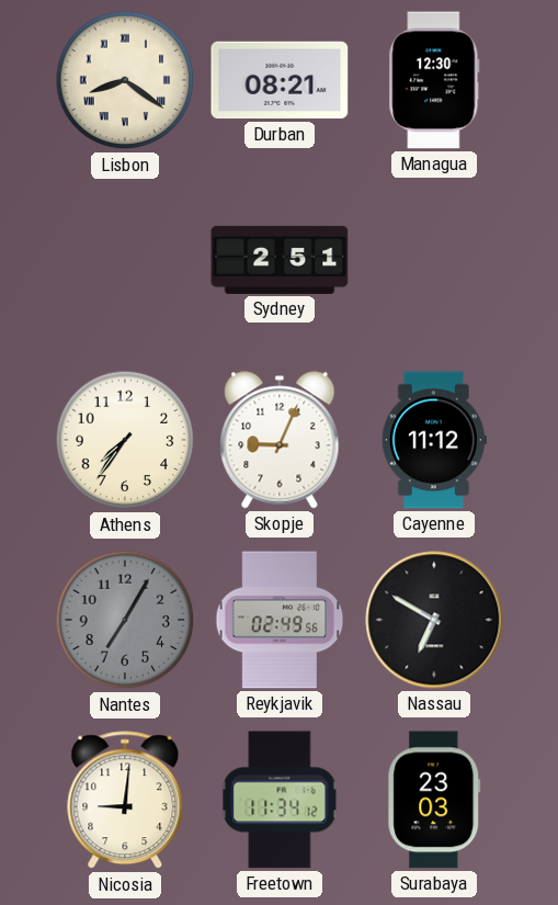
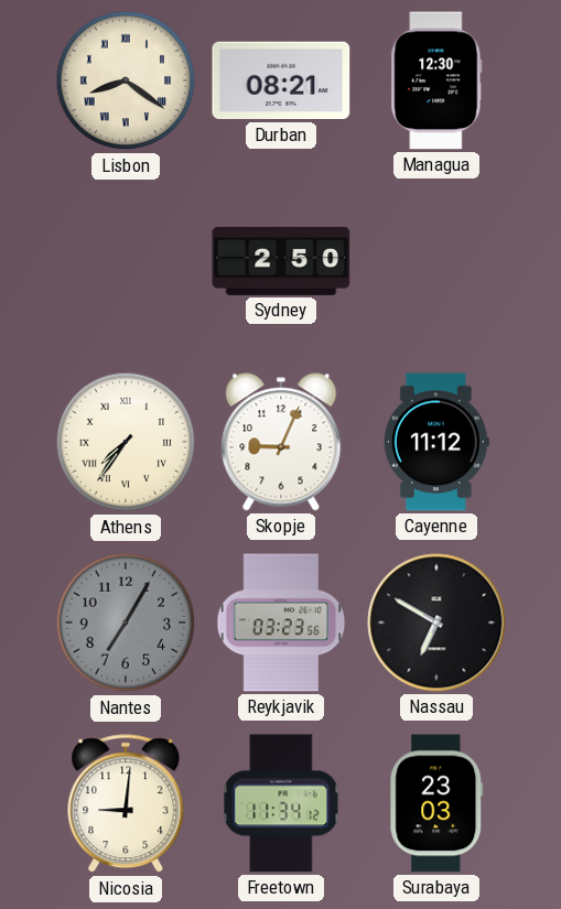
Sydney: 2:51 -> 2:50 (281, 261)
Athens numerals: Arabic -> Roman (126, 442)
Reykjavik: 02:49 -> 03:23 (281, 623)
